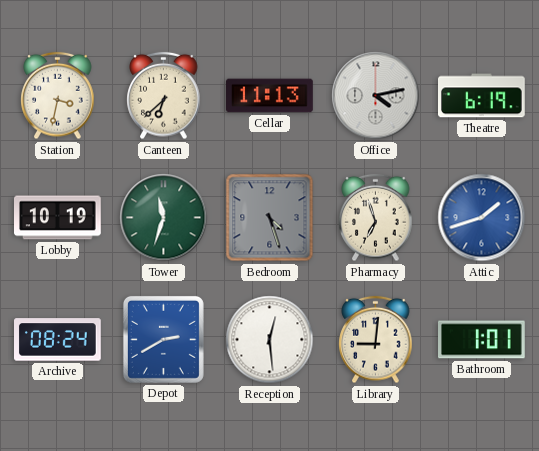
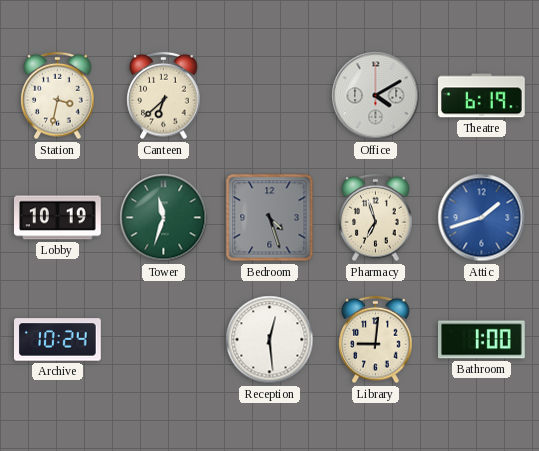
Cellar: 11:13 -> none (270, 96)
Office: 4:13 -> 4:10 (376, 96)
Archive: 08:24 -> 10:24 (58, 340)
Depot: 2:40 -> none (163, 339)
Bathroom: 1:01 -> 1:00 (482, 340)
